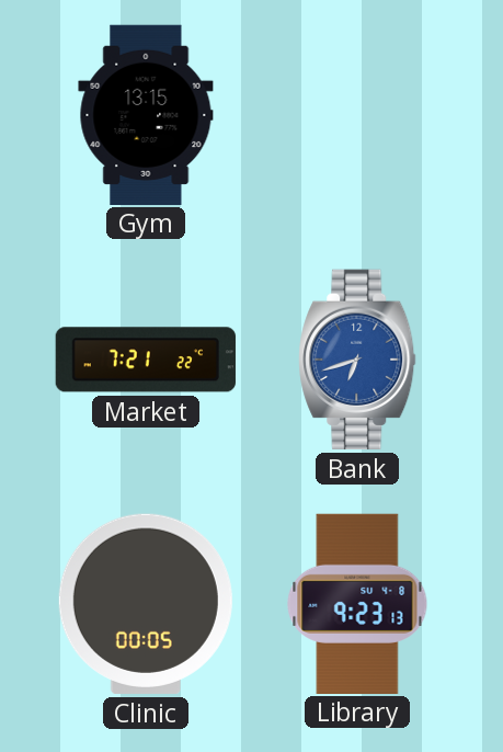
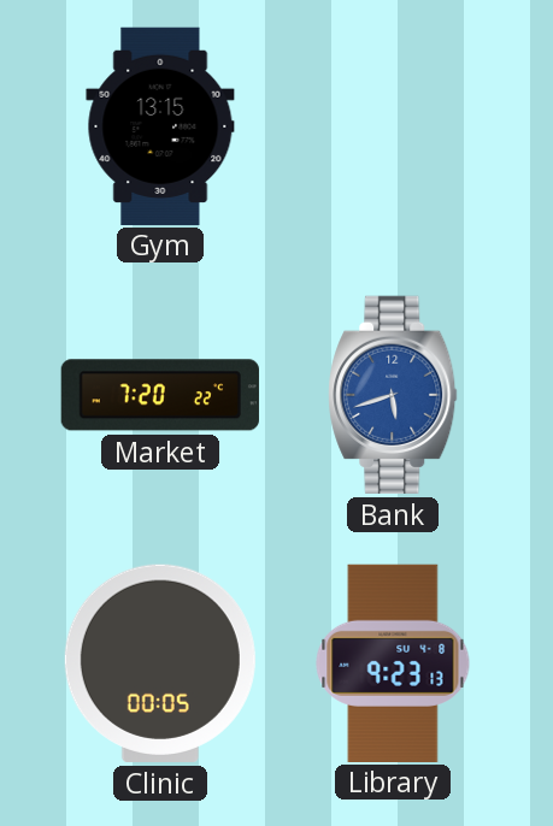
Market: 7:21 -> 7:20 (160, 395)
Bank: 6:42 -> 5:42 (393, 395)
